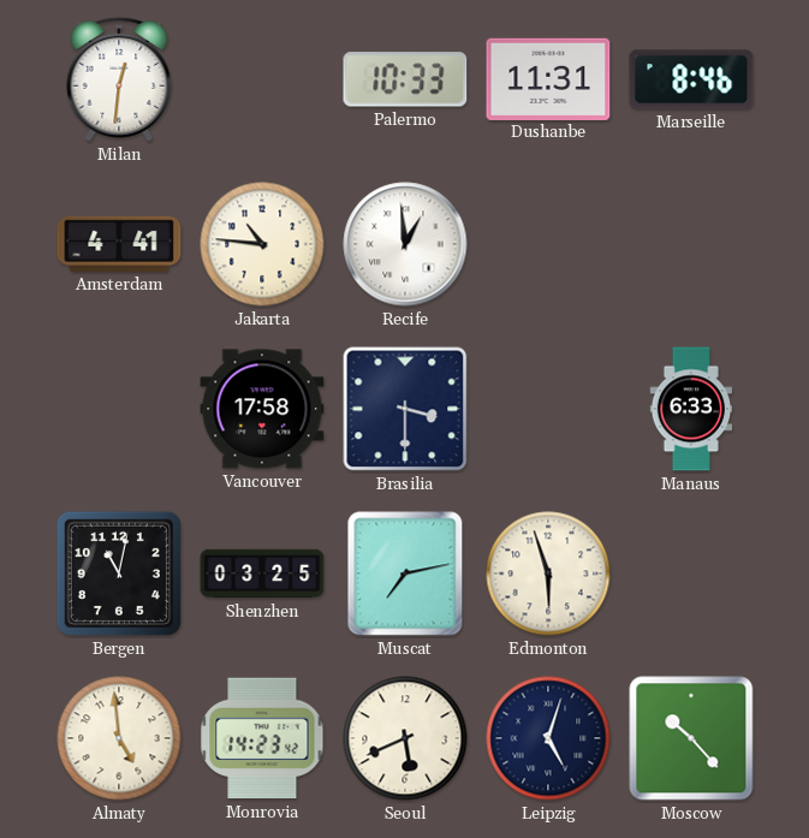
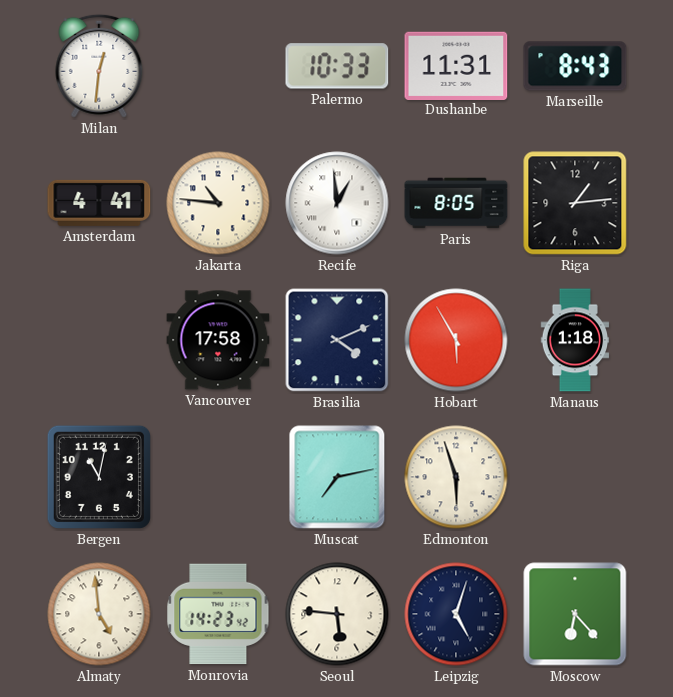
Marseille: 8:46 -> 8:43 (575, 66)
Paris: none -> 8:05 (456, 203)
Riga: none -> 1:14 (575, 203)
Brasilia: 3:30 -> 4:11 (337, 340)
Hobart: none -> 5:55 (456, 340)
Manaus: 6:33 -> 1:18 (575, 340)
Shenzhen: 03:25 -> none (262, 573)
Seoul: 5:41 -> 5:46 (337, 614)
Moscow: 10:23 -> 6:23 (575, 614)
